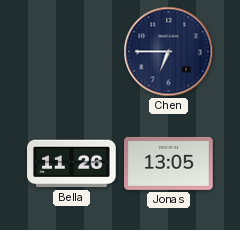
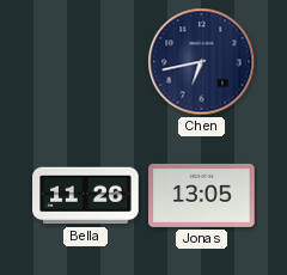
Chen: 6:45 -> 6:43 (202, 62)
